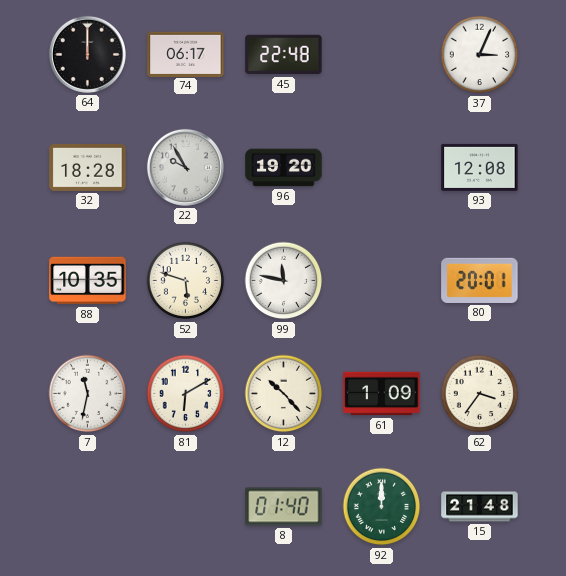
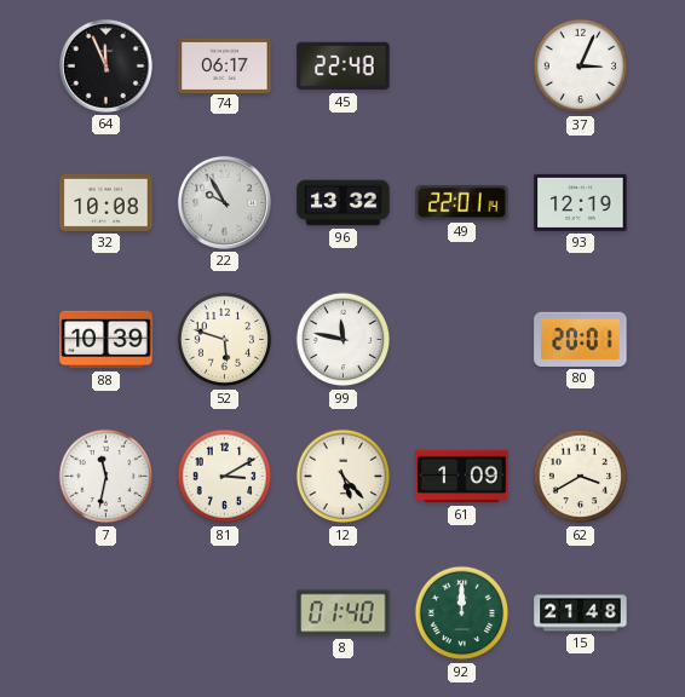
64: 12:00 -> 11:56 (105, 65)
32: 18:28 -> 10:08 (107, 202)
96: 19:20 -> 13:32 (344, 203)
49: none -> 22:01 (462, 202)
93: 12:08 -> 12:19 (581, 202)
88: 10:35 -> 10:39 (107, 340)
81: 6:10 -> 3:10 (225, 477)
12: 10:23 -> 5:23 (344, 477)
62: 3:36 -> 3:40 (581, 477)
